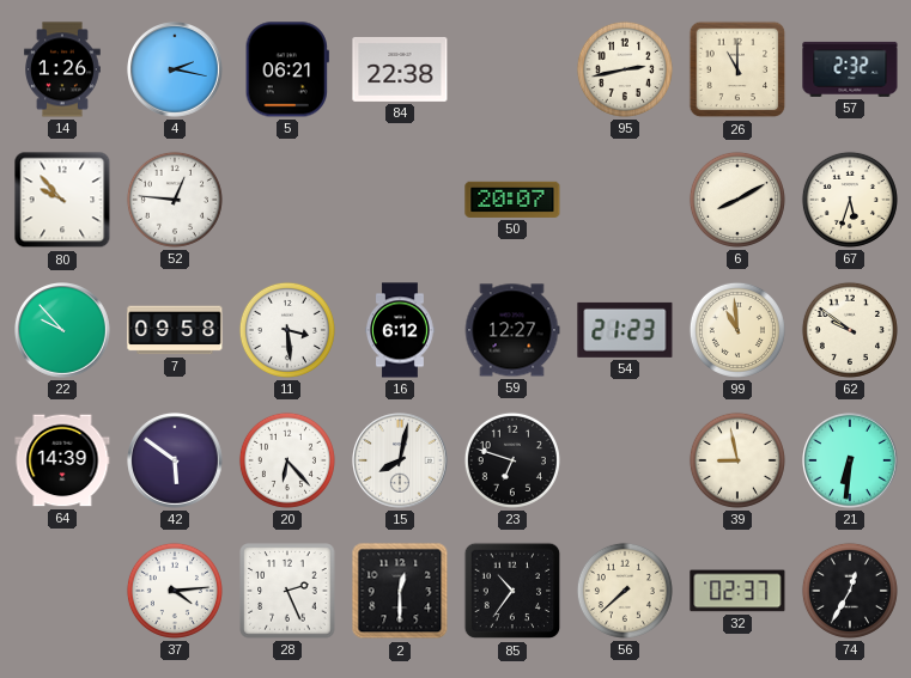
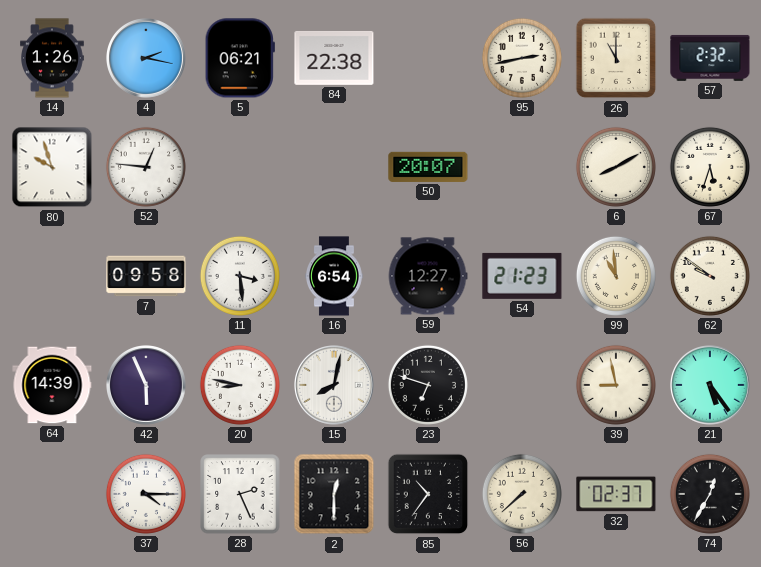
80: 9:53 -> 9:57 (52, 167)
22: 9:53 -> none (63, 331)
16: 6:12 -> 6:54 (335, 276)
42: 5:51 -> 5:56 (147, 386)
20: 6:23 -> 8:47 (240, 385)
21: 6:31 -> 5:24 (711, 386)
37: 4:14 -> 4:15 (146, 494)
